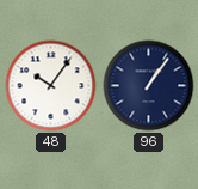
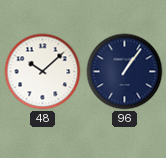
48: 10:06 -> 10:08 (43, 72)
